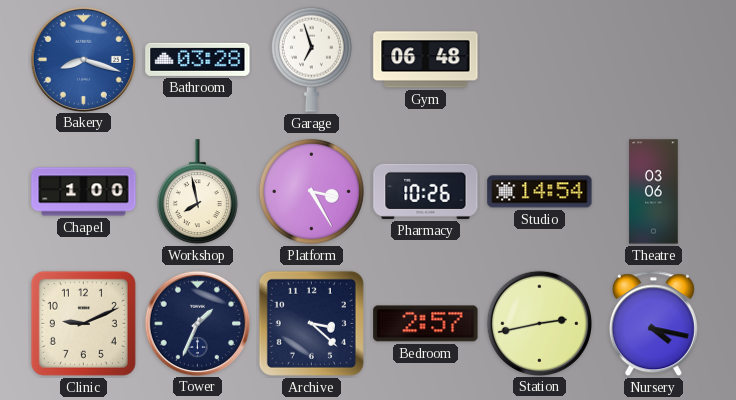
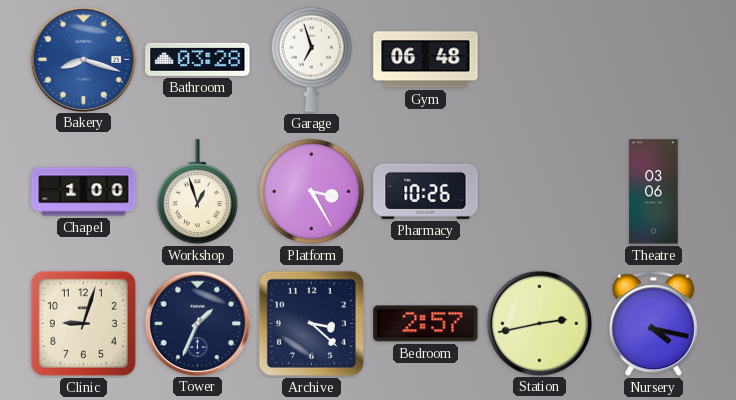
Workshop: 7:58 -> 12:57 (197, 192)
Studio: 14:54 -> none (540, 192)
Clinic: 9:11 -> 9:03 (83, 323)
